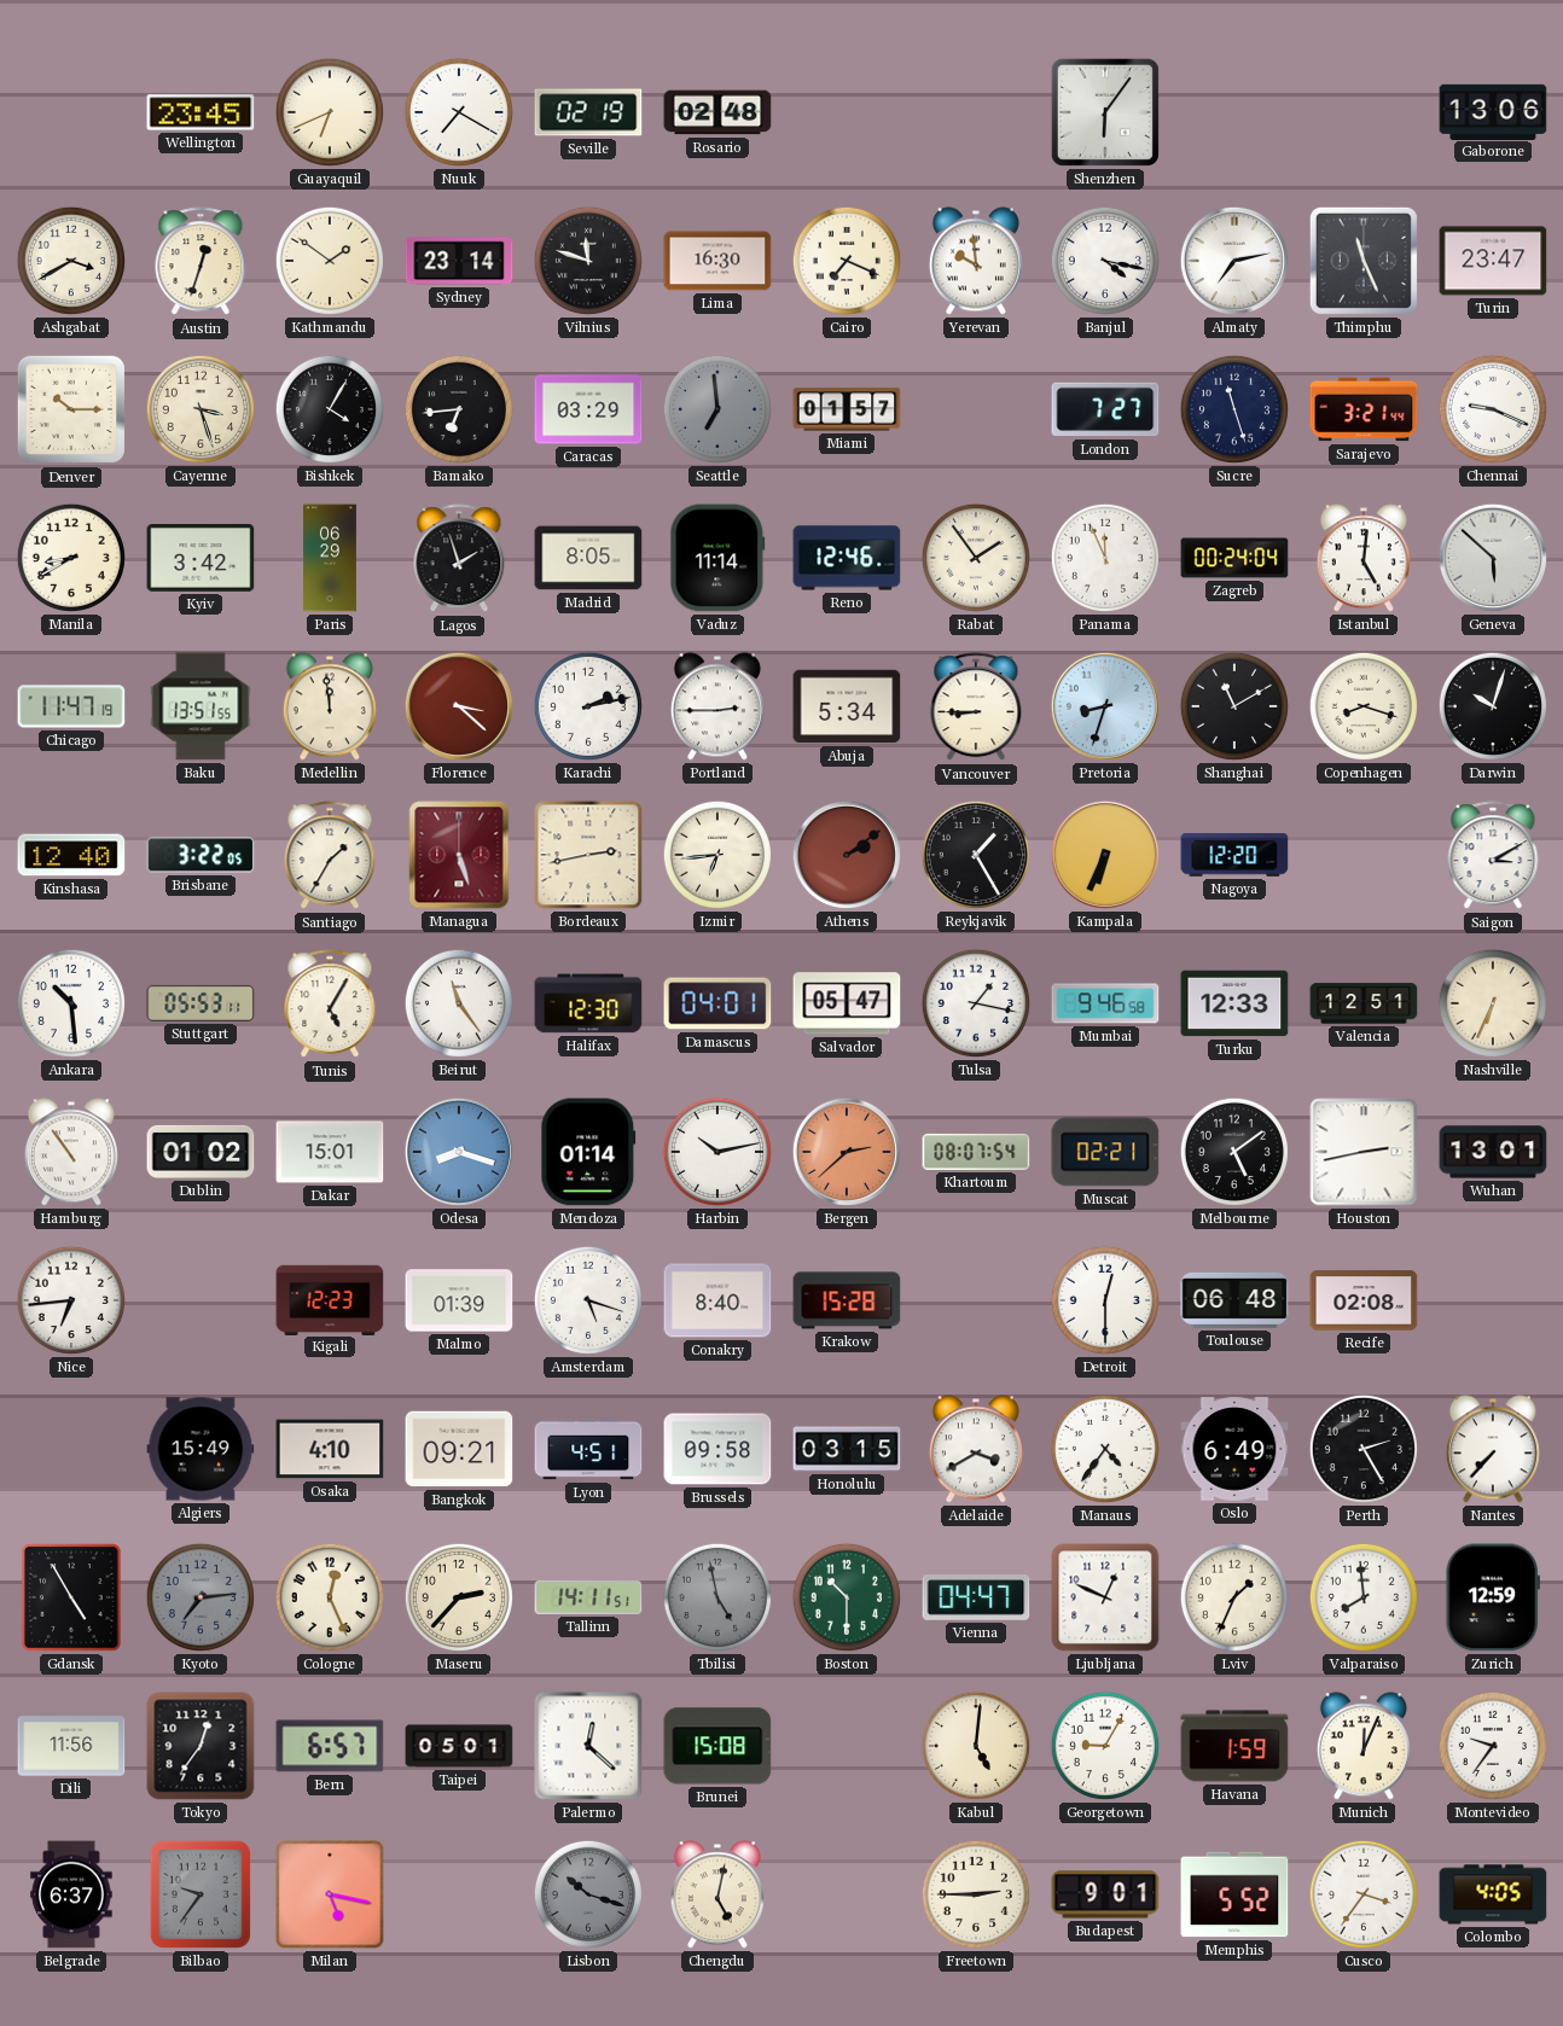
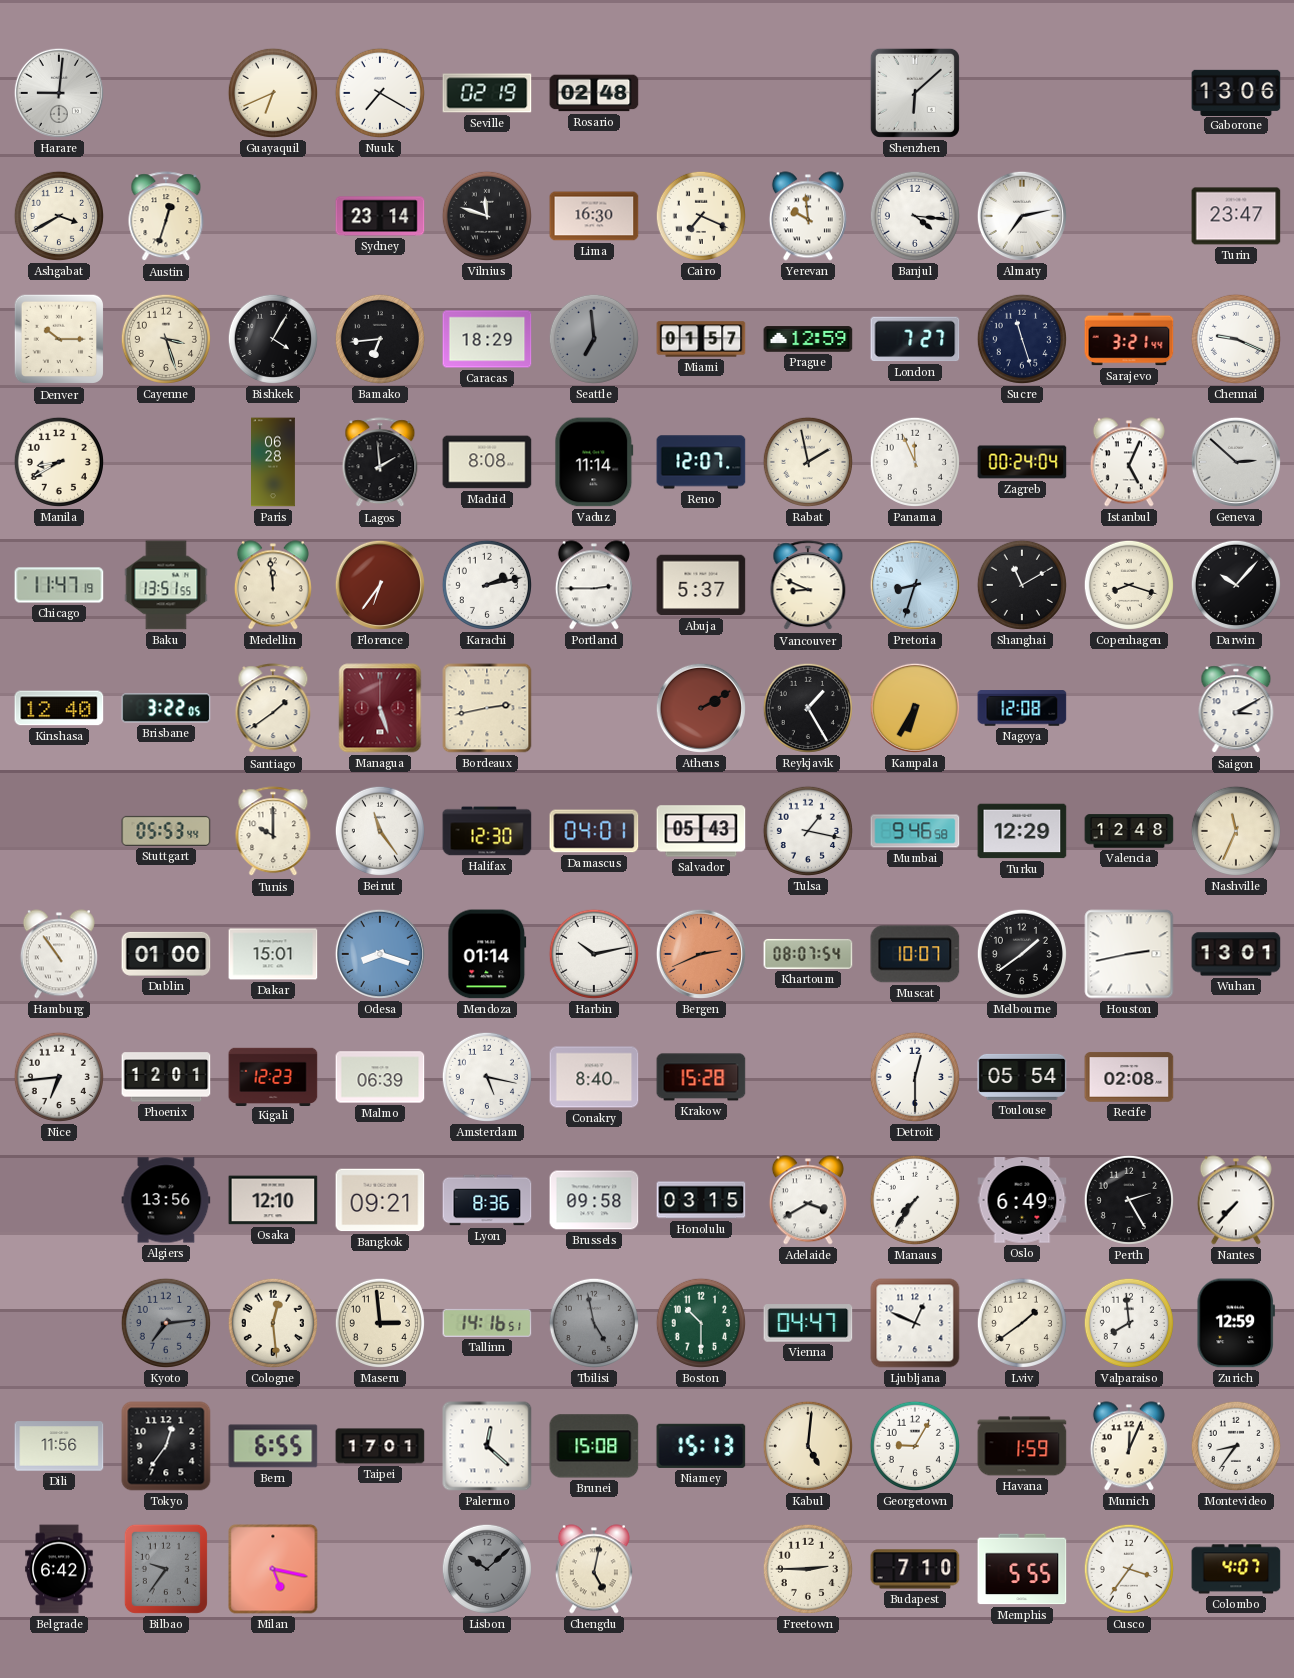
Harare: none -> 9:01 (59, 93)
Wellington: 23:45 -> none (201, 112)
Shenzhen: 6:06 -> 6:08 (915, 93)
Kathmandu: 1:51 -> none (330, 261)
Banjul: 4:17 -> 4:16 (915, 216)
Thimphu: 11:26 -> none (1364, 261)
Caracas: 03:29 -> 18:29 (487, 339)
Prague: none -> 12:59 (808, 339)
Kyiv: 3:42 -> none (201, 559)
Paris: 06:29 -> 06:28 (274, 462)
Lagos: 1:57 -> 1:59 (380, 463)
Madrid: 8:05 -> 8:08 (487, 462)
Reno: 12:46 -> 12:07 (701, 462)
Rabat: 1:54 -> 1:58 (808, 462)
Istanbul: 5:01 -> 5:04 (1129, 462)
Geneva: 5:52 -> 2:52 (1236, 462)
Florence: 3:22 -> 6:36 (380, 585)
Abuja: 5:34 -> 5:37 (701, 585)
Vancouver: 8:45 -> 8:49 (808, 586)
Darwin: 10:03 -> 10:07 (1236, 585)
Santiago: 1:35 -> 1:39 (273, 709)
Izmir: 6:44 -> none (717, 855)
Athens: 2:09 -> 2:10 (701, 708)
Kampala: 6:34 -> 6:35 (915, 708)
Nagoya: 12:20 -> 12:08 (1022, 708)
Ankara: 10:29 -> none (71, 1003)
Stuttgart: 05:53:11 -> 05:53:44 (166, 831)
Tunis: 5:05 -> 10:00 (273, 832)
Salvador: 05:47 -> 05:43 (701, 831)
Turku: 12:33 -> 12:29 (1022, 831)
Valencia: 12:51 -> 12:48 (1129, 831)
Nashville: 6:34 -> 11:34 (1236, 831)
Dublin: 01:02 -> 01:00 (166, 954)
Bergen: 2:38 -> 2:41 (701, 954)
Muscat: 02:21 -> 10:07 (915, 954)
Melbourne: 5:09 -> 1:39 (1022, 954)
Phoenix: none -> 12:01 (166, 1077)
Malmo: 01:39 -> 06:39 (380, 1077)
Amsterdam: 5:18 -> 5:17 (487, 1077)
Toulouse: 06:48 -> 05:54 (1022, 1077)
Algiers: 15:49 -> 13:56 (166, 1200)
Osaka: 4:10 -> 12:10 (273, 1200)
Lyon: 4:51 -> 8:36 (487, 1200)
Manaus: 4:36 -> 7:36 (915, 1200)
Gdansk: 4:55 -> none (71, 1597)
Cologne: 12:26 -> 12:29 (273, 1323)
Maseru: 2:37 -> 2:59 (380, 1323)
Tallinn: 14:11 -> 14:16 (487, 1323)
Lviv: 1:34 -> 1:39 (1022, 1323)
Bern: 6:57 -> 6:55 (273, 1446)
Taipei: 05:01 -> 17:01 (380, 1446)
Niamey: none -> 15:13 (701, 1446)
Montevideo: 9:36 -> 8:36 (1236, 1446)
Belgrade: 6:37 -> 6:42 (59, 1569)
Lisbon: 10:18 -> 10:08 (487, 1569)
Budapest: 9:01 -> 7:10 (915, 1569)
Memphis: 5:52 -> 5:55 (1022, 1569)
Colombo: 4:05 -> 4:07 (1236, 1569)
